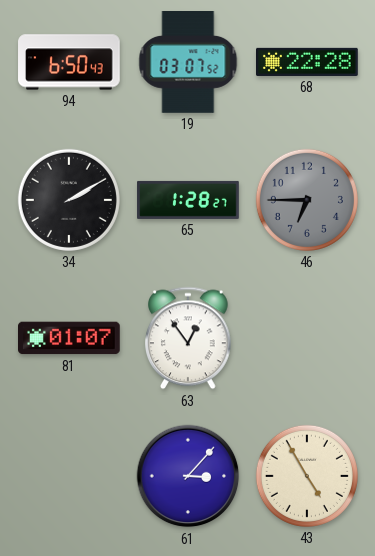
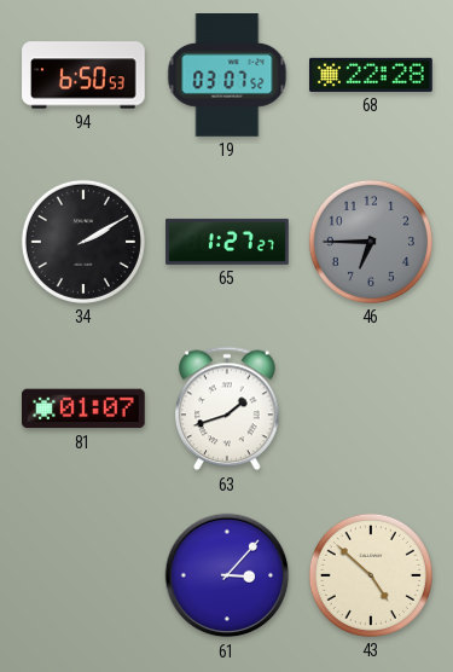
94: 6:50:43 -> 6:50:53 (83, 75)
65: 1:28 -> 1:27 (227, 242)
63: 12:54 -> 1:42 (228, 409)
43: 4:55 -> 4:52 (371, 575)
